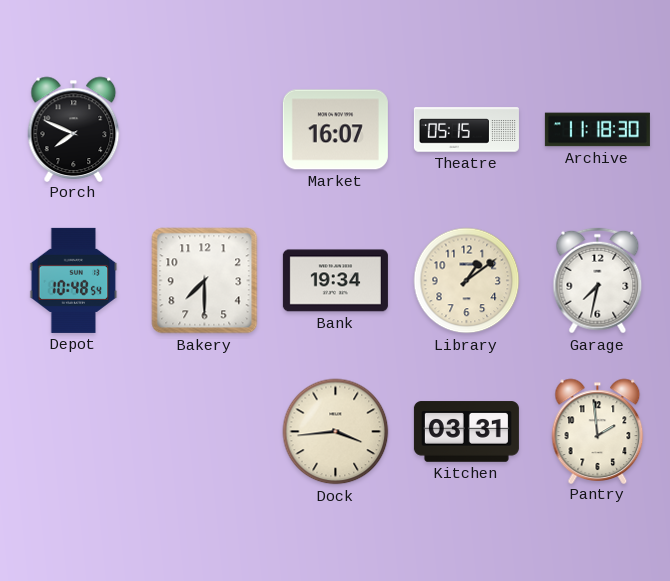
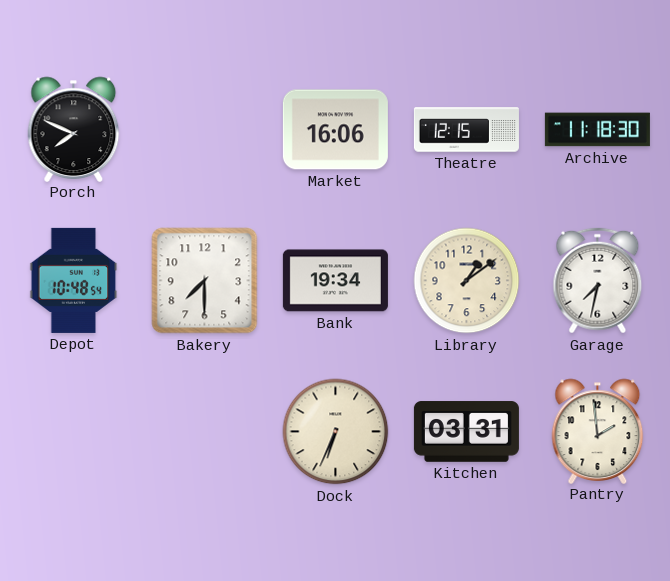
Market: 16:07 -> 16:06 (335, 130)
Theatre: 05:15 -> 12:15 (466, 130)
Dock: 3:44 -> 6:34 (336, 432)
